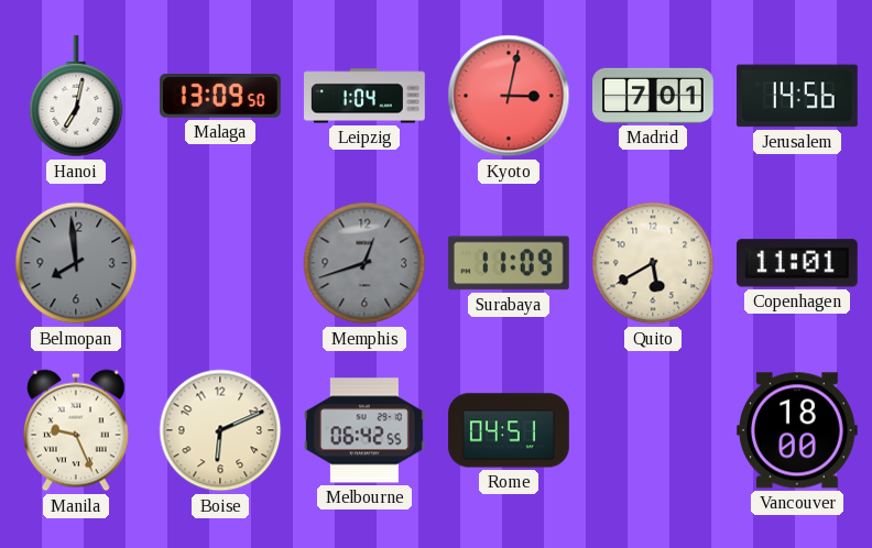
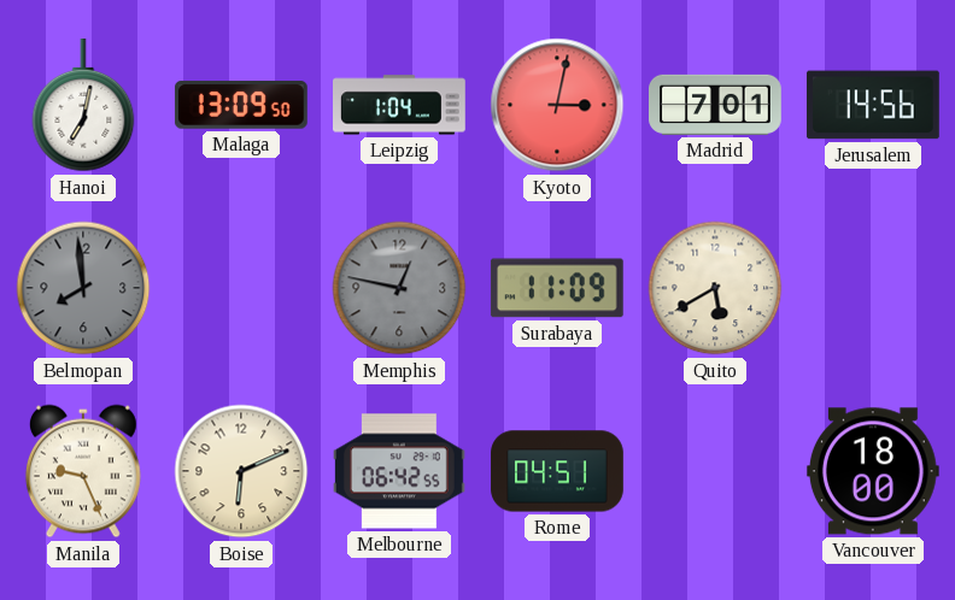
Memphis: 12:42 -> 12:47 (399, 288)
Copenhagen: 11:01 -> none (797, 263)
